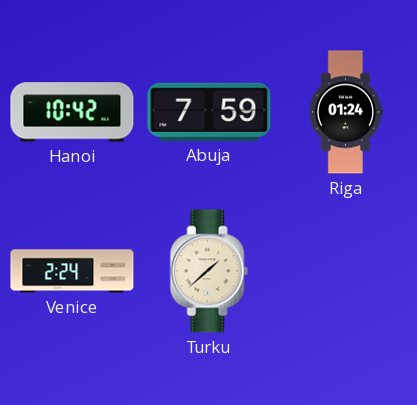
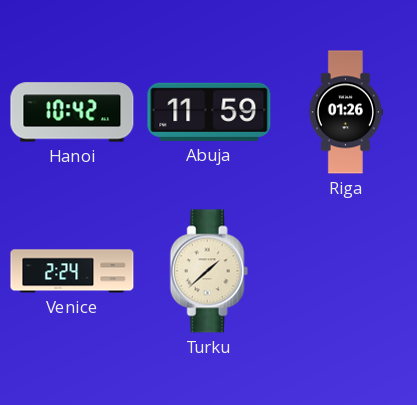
Abuja: 7:59 -> 11:59 (209, 112)
Riga: 01:24 -> 01:26 (345, 112)
